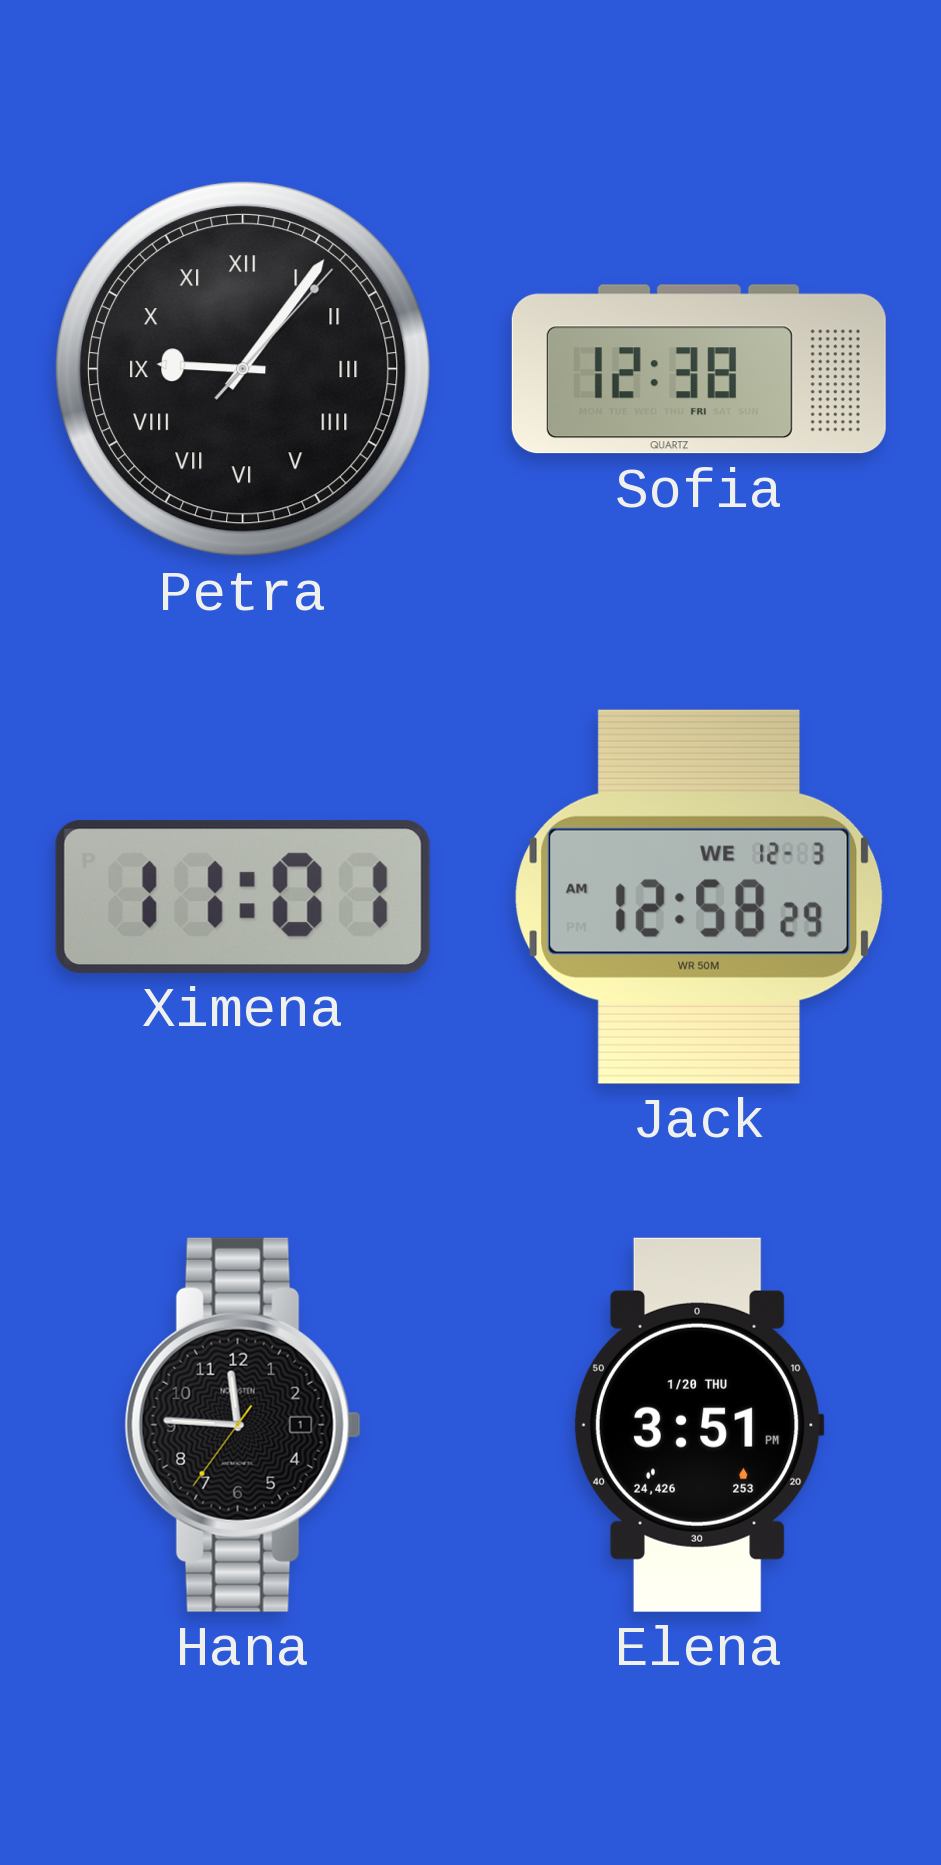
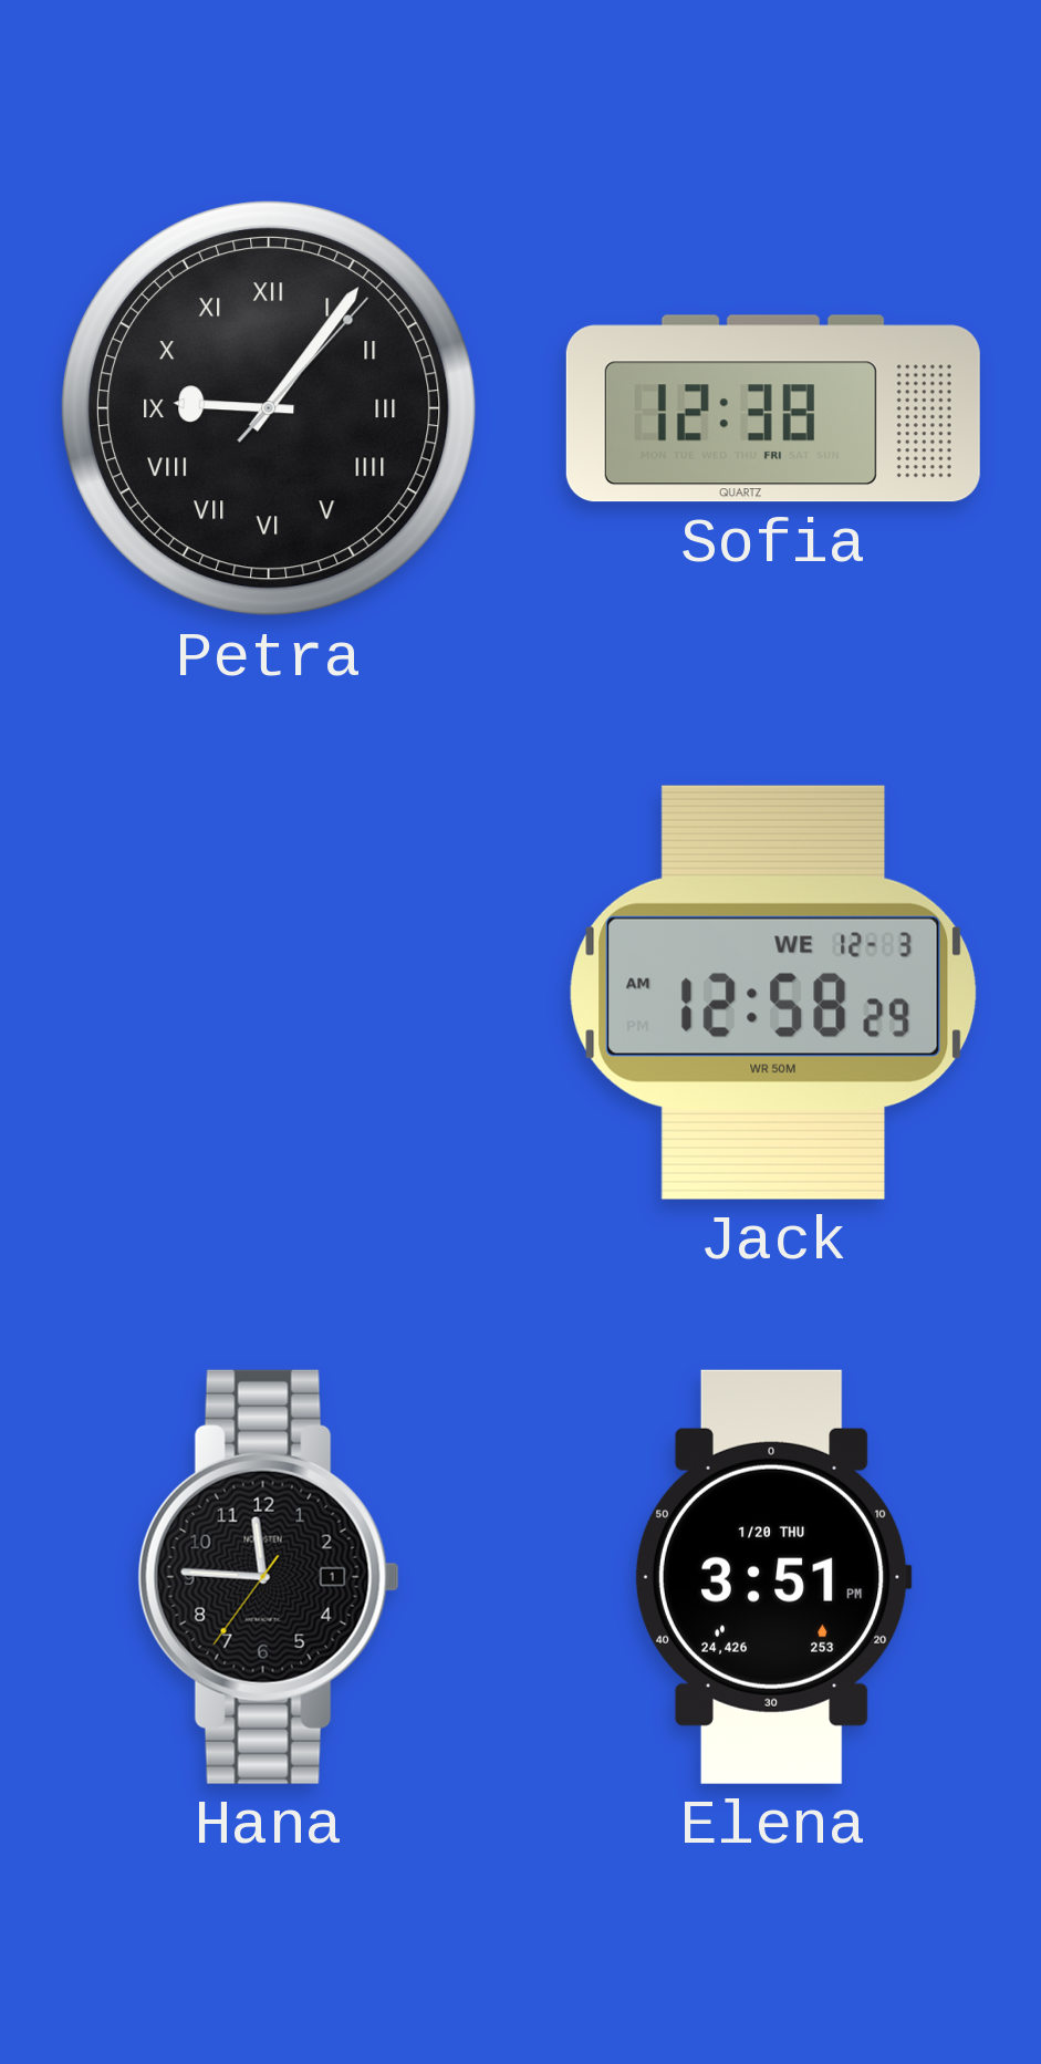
Ximena: 11:01 -> none (243, 897)
